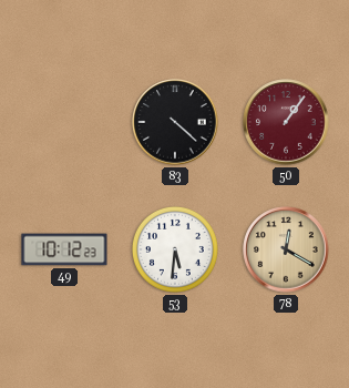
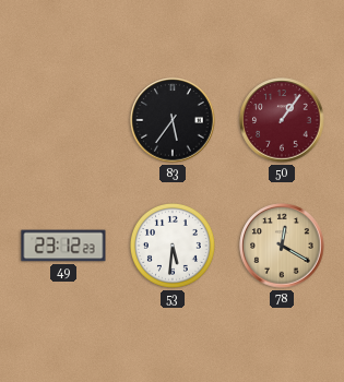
83: 4:22 -> 5:36 (173, 120)
49: 10:12 -> 23:12 (63, 246)
